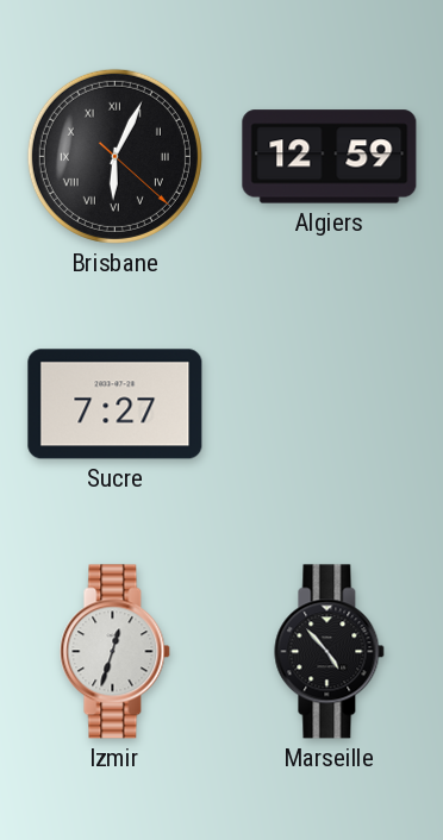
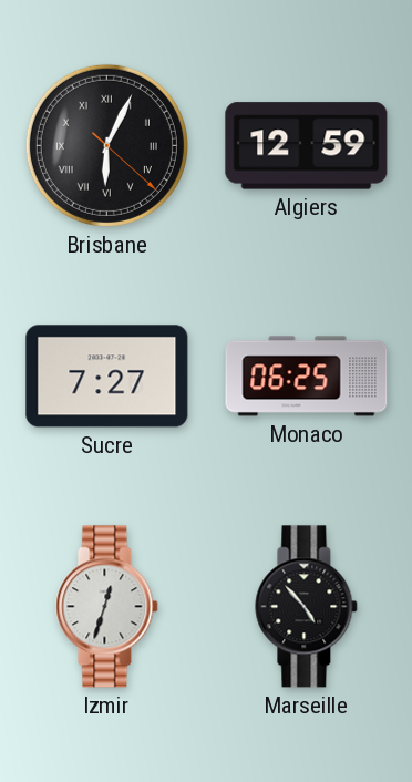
Monaco: none -> 06:25 (307, 377)
